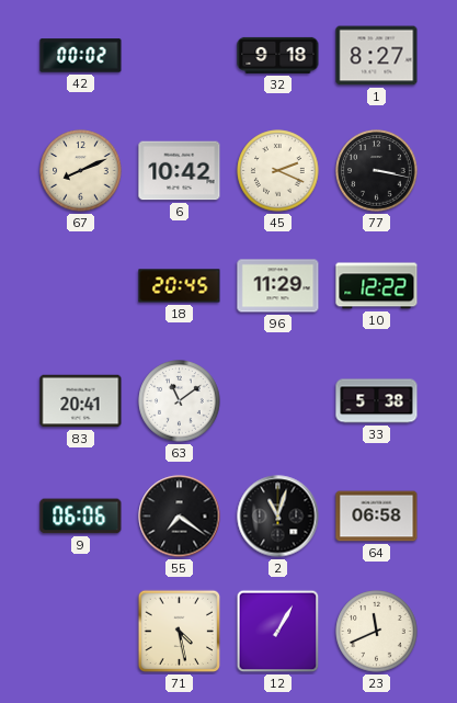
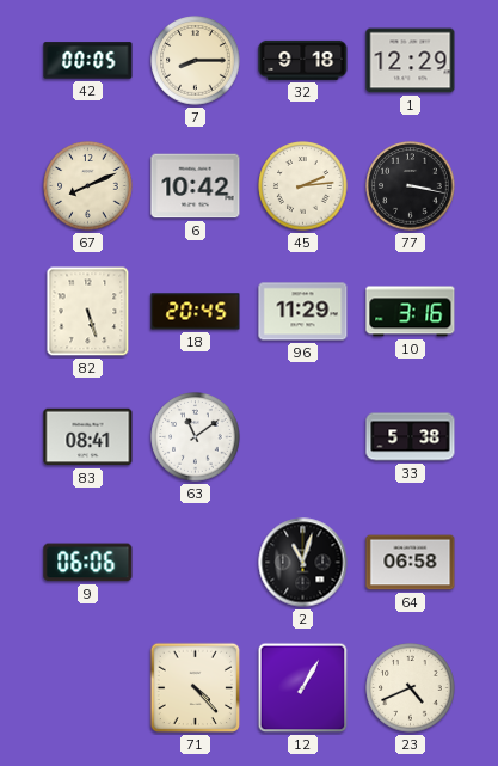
42: 00:02 -> 00:05 (88, 61)
7: none -> 8:15 (196, 61)
1: 8:27 -> 12:29 (411, 61)
45: 2:19 -> 2:14 (303, 186)
82: none -> 5:27 (88, 312)
10: 12:22 -> 3:16 (411, 312)
83: 20:41 -> 08:41 (88, 437)
55: 7:21 -> none (180, 517)
71: 4:28 -> 4:23 (196, 688)
23: 11:41 -> 4:41 (411, 688)
